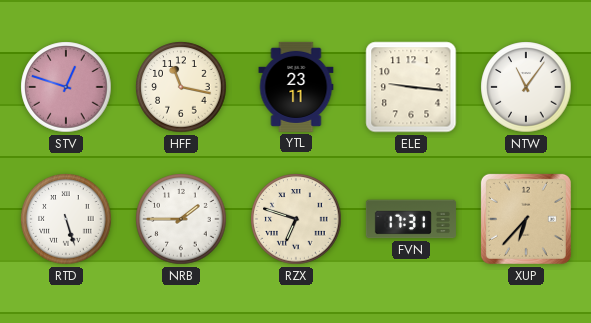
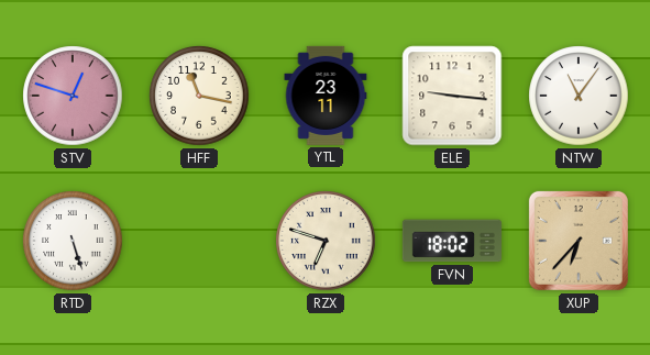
NRB: 1:45 -> none (181, 219)
FVN: 17:31 -> 18:02 (452, 241)
